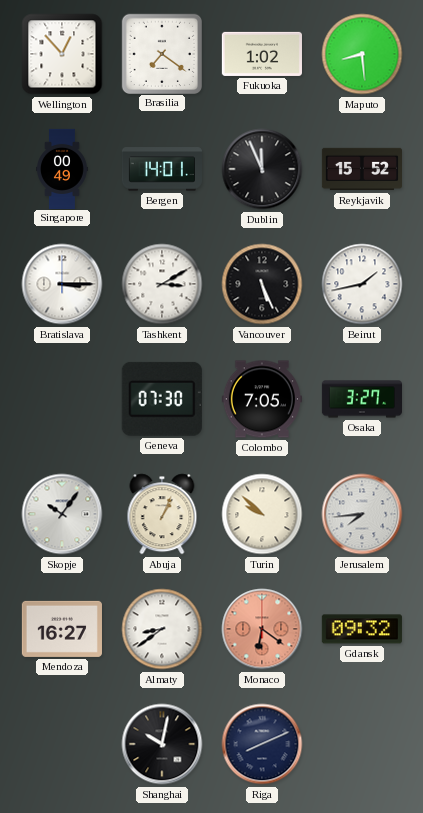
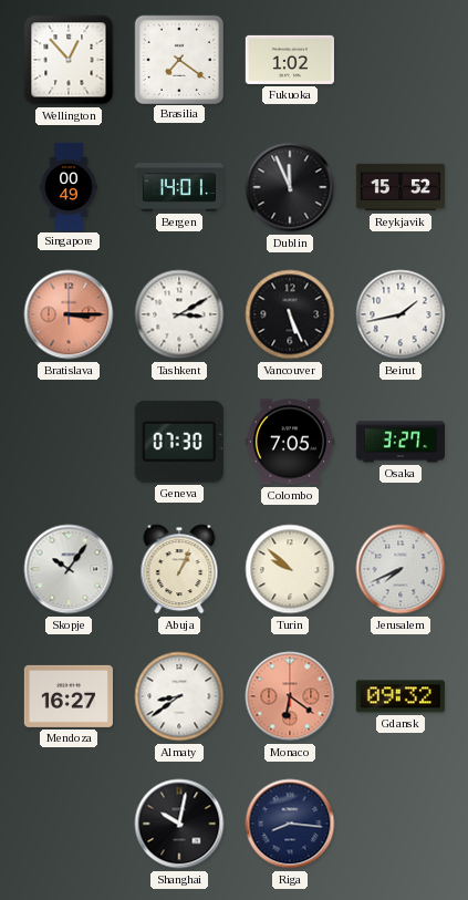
Maputo: 8:29 -> none (362, 54)
Bratislava dial: white -> salmon (69, 314)
Jerusalem: 7:44 -> 7:41 (401, 569)
Riga: 8:11 -> 8:16 (290, 824)
